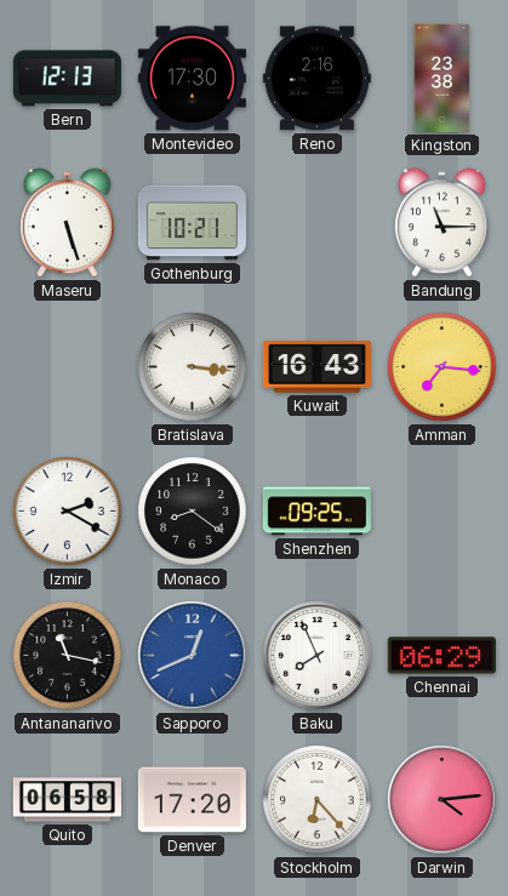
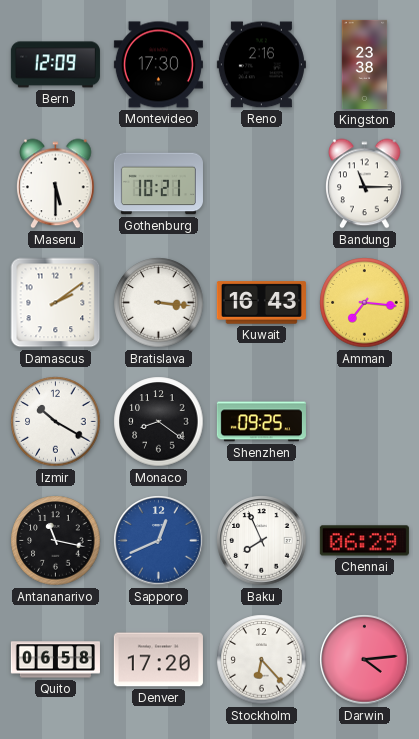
Bern: 12:13 -> 12:09 (55, 65)
Maseru: 5:27 -> 5:30 (56, 184)
Damascus: none -> 2:09 (56, 303)
Izmir: 2:20 -> 10:20 (56, 422)
